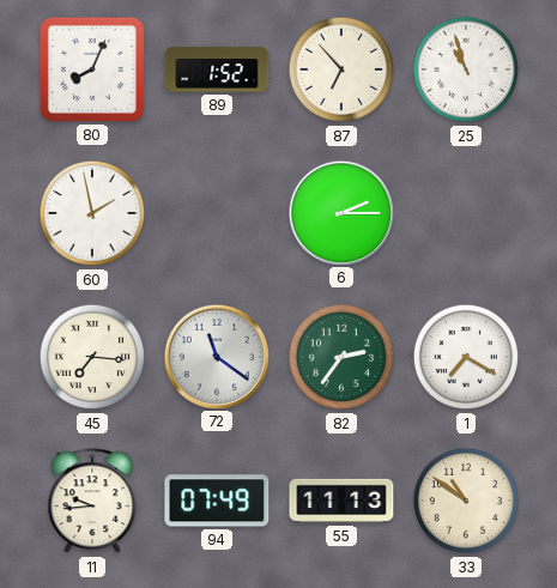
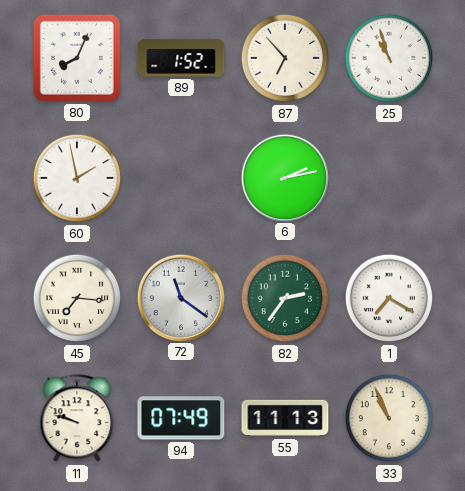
6: 2:15 -> 2:13 (284, 177)
11: 9:44 -> 9:48 (77, 419)
33: 10:51 -> 10:56 (389, 418)
